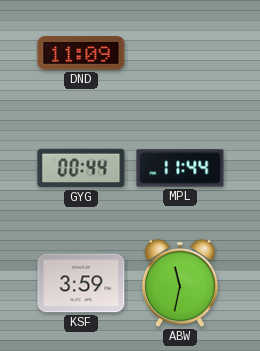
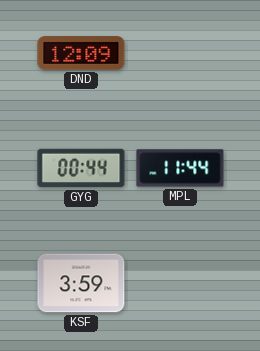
DND: 11:09 -> 12:09 (81, 53)
ABW: 11:32 -> none (180, 283)
